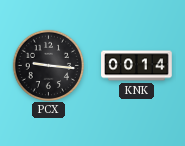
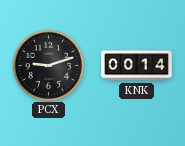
PCX: 9:16 -> 9:12 (48, 65)
